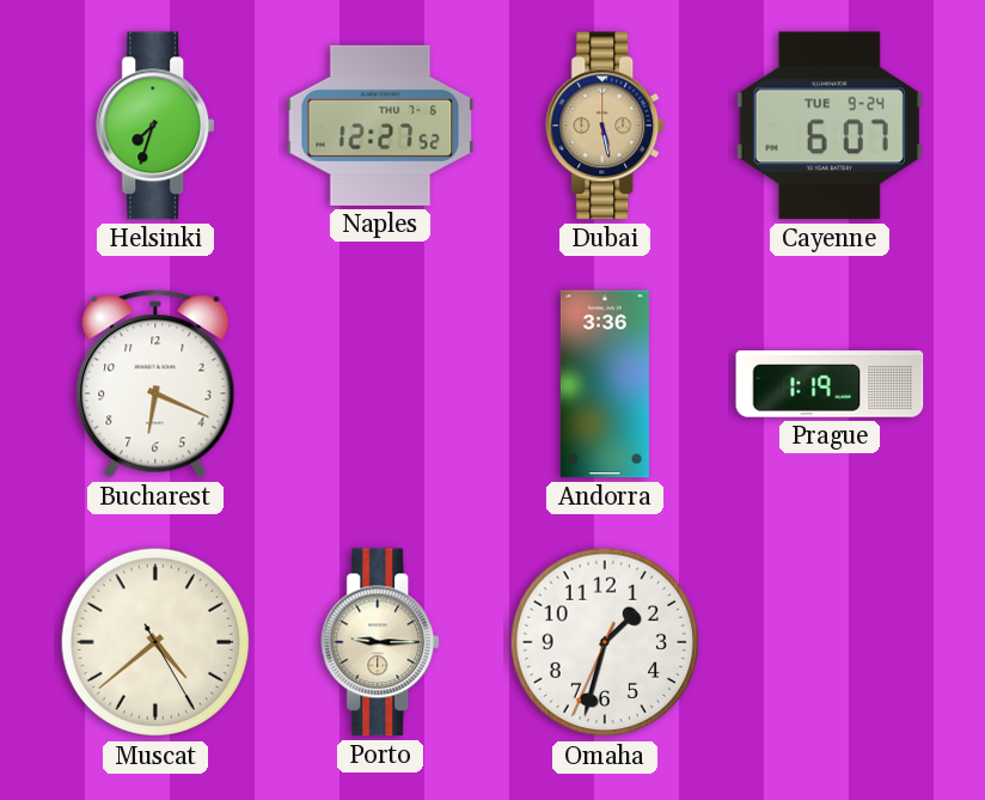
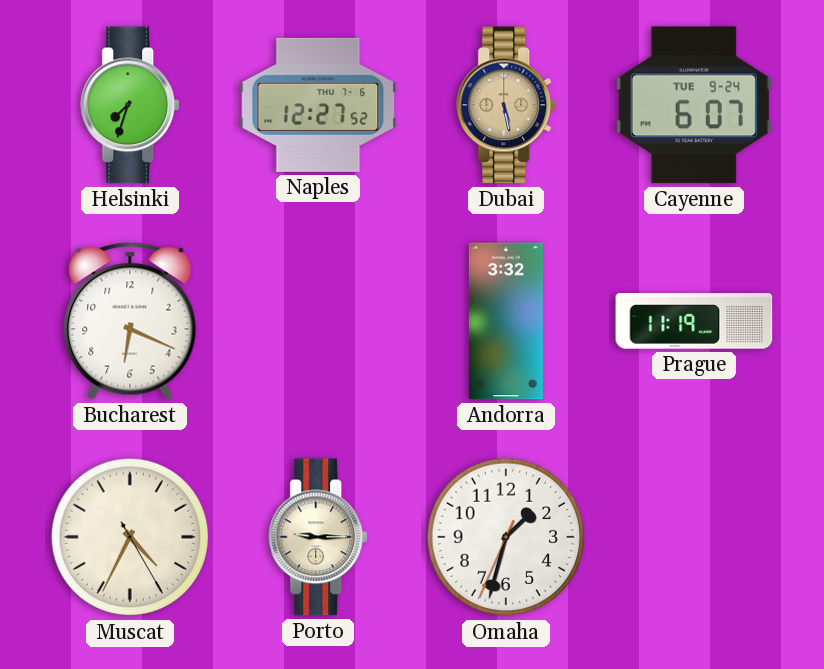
Andorra: 3:36 -> 3:32 (506, 321)
Prague: 1:19 -> 11:19 (694, 321)
Muscat: 4:38 -> 4:34 (130, 537)
